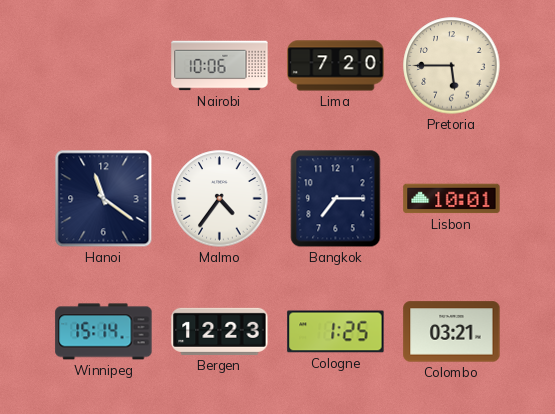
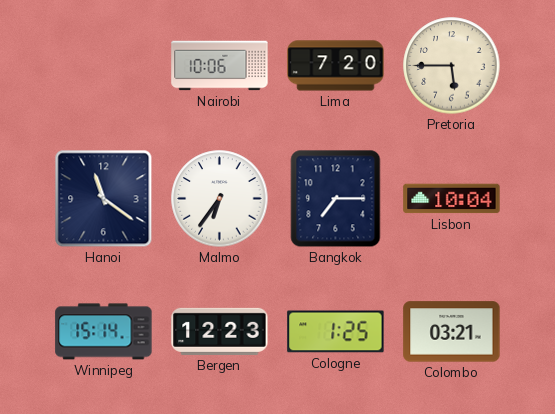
Malmo: 4:36 -> 6:36 (220, 199)
Lisbon: 10:01 -> 10:04 (452, 199)
